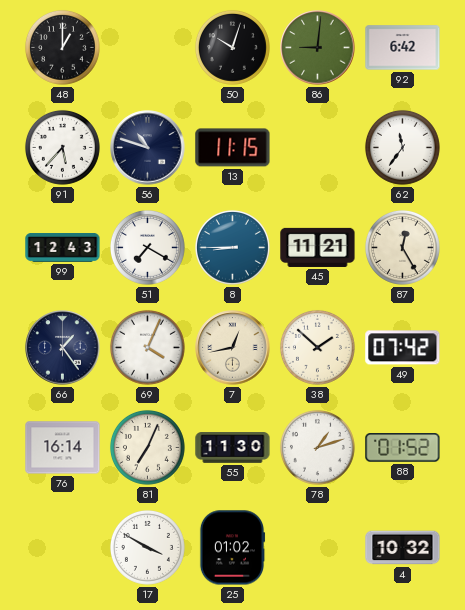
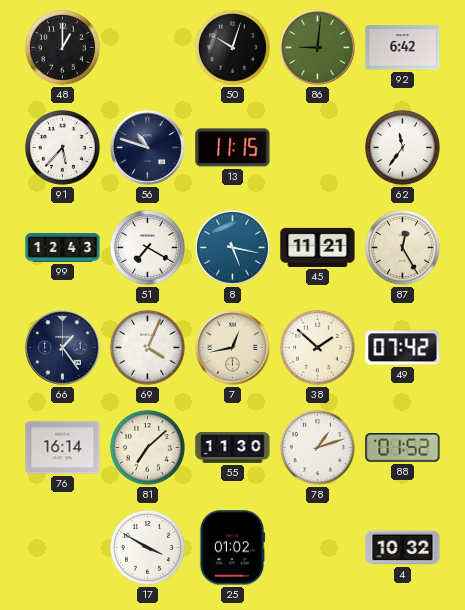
8: 8:45 -> 5:17 (232, 247)
81: 7:04 -> 7:08 (147, 447)
